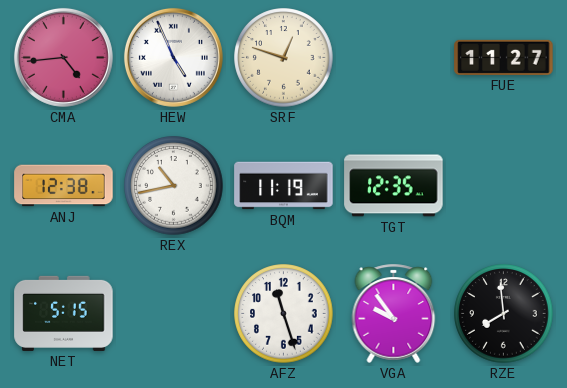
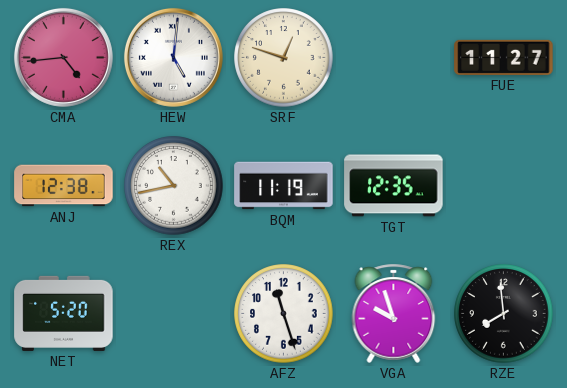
HEW: 4:56 -> 5:01 (173, 57)
NET: 5:15 -> 5:20 (64, 313)
VGA: 9:54 -> 9:57 (394, 313)
